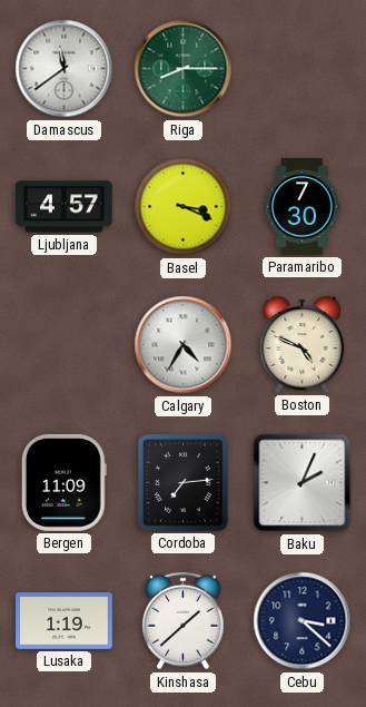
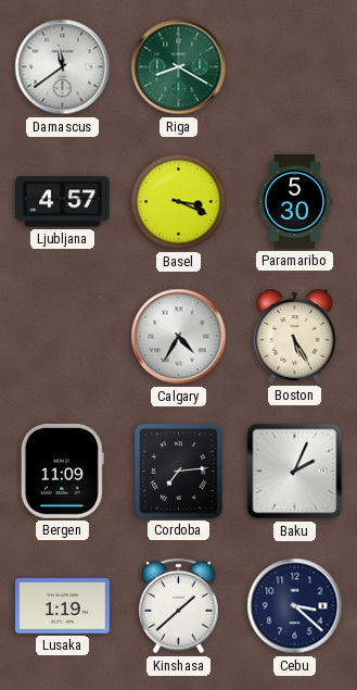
Riga: 8:15 -> 8:20 (179, 67)
Paramaribo: 7:30 -> 5:30 (294, 202)
Boston: 4:49 -> 5:25 (295, 336)
